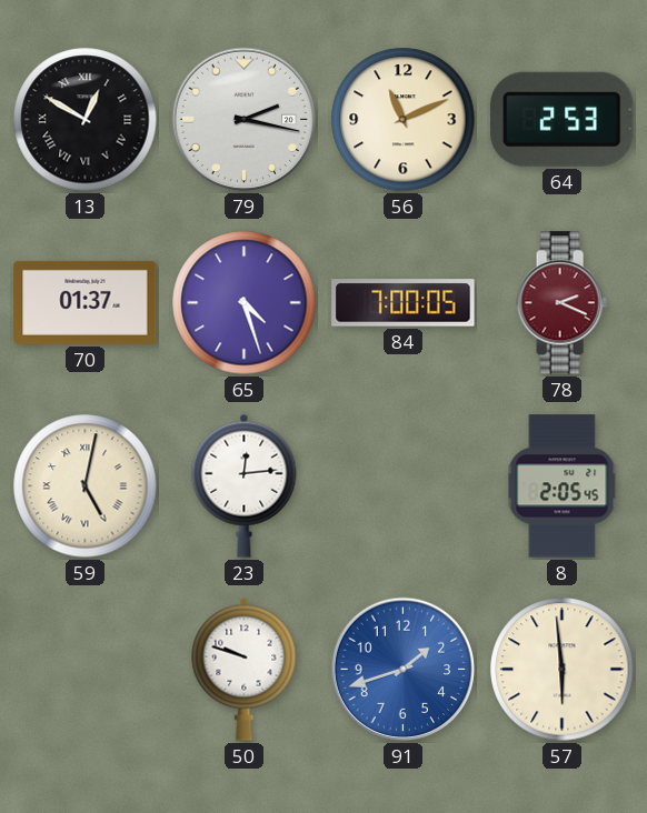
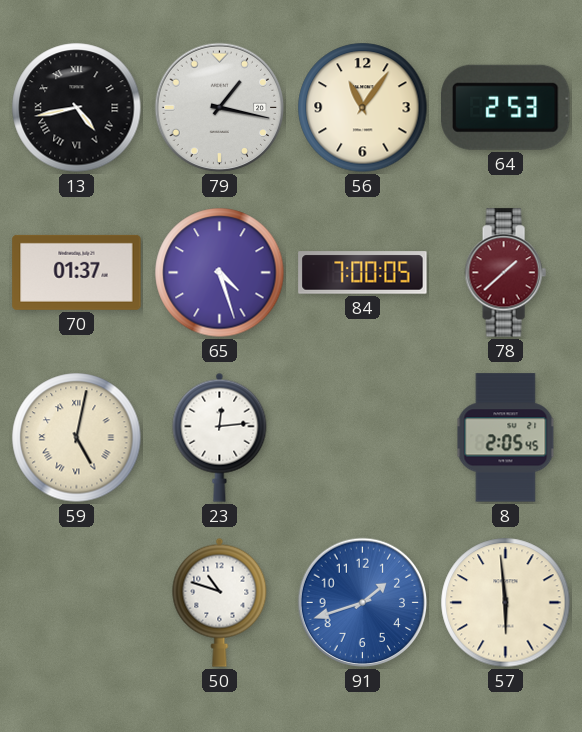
13: 12:50 -> 4:43 (77, 108)
79: 2:17 -> 1:17 (220, 108)
56: 11:11 -> 11:06 (363, 108)
78: 2:19 -> 1:38 (505, 273)
50: 9:48 -> 10:48 (220, 602)
